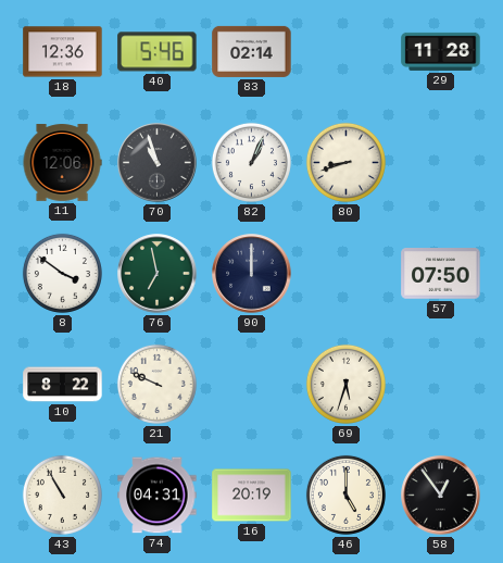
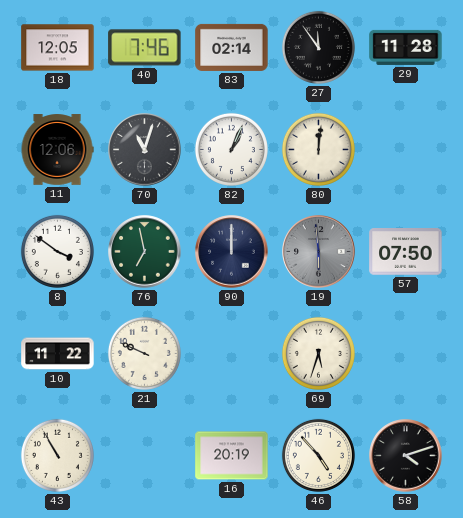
18: 12:36 -> 12:05 (58, 48)
40: 5:46 -> 7:46 (145, 48)
27: none -> 11:54 (318, 47)
70: 10:57 -> 11:03 (145, 150)
80: 8:42 -> 12:01 (318, 149)
19: none -> 5:59 (319, 252)
10: 8:22 -> 11:22 (58, 354)
74: 04:31 -> none (158, 496)
46: 5:00 -> 4:53 (318, 455)
58: 12:54 -> 4:12 (406, 456)
